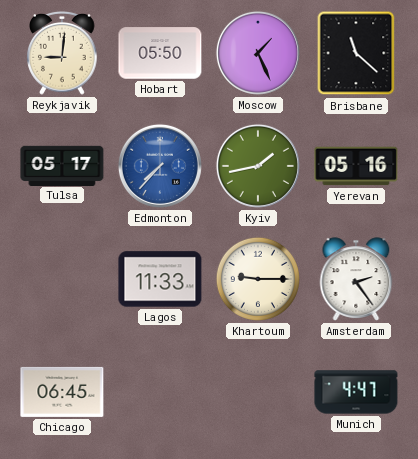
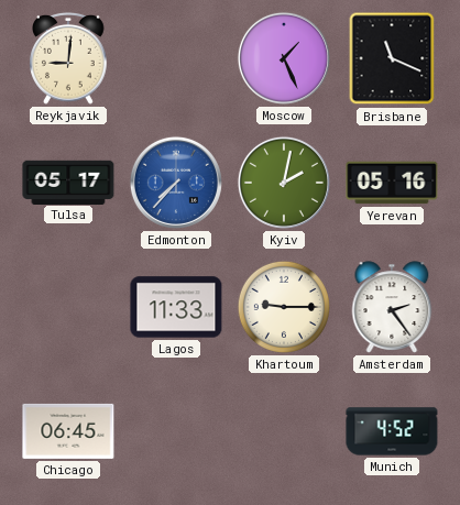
Hobart: 05:50 -> none (160, 53)
Brisbane: 11:22 -> 11:19 (392, 58)
Kyiv: 1:43 -> 2:02 (284, 183)
Munich: 4:47 -> 4:52 (392, 431)
